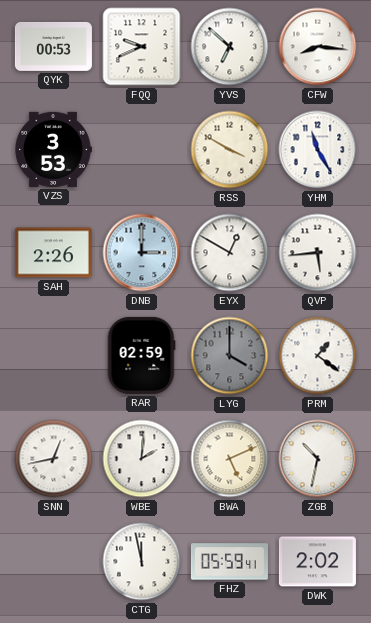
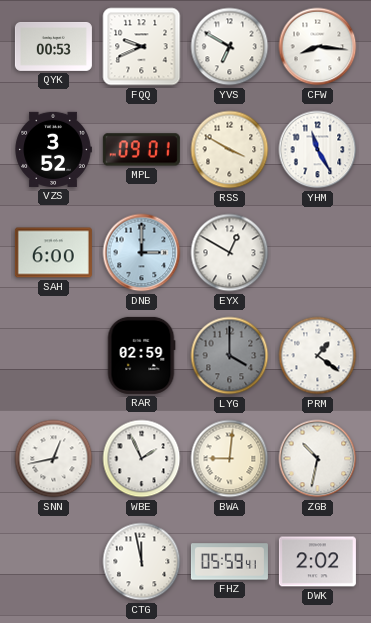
YVS: 6:52 -> 6:50 (230, 47)
VZS: 3:53 -> 3:52 (53, 149)
MPL: none -> 09:01 (141, 150)
SAH: 2:26 -> 6:00 (53, 253)
QVP: 5:44 -> none (318, 253)
WBE: 2:01 -> 1:56 (142, 459)
BWA: 5:11 -> 9:01 (230, 459)
